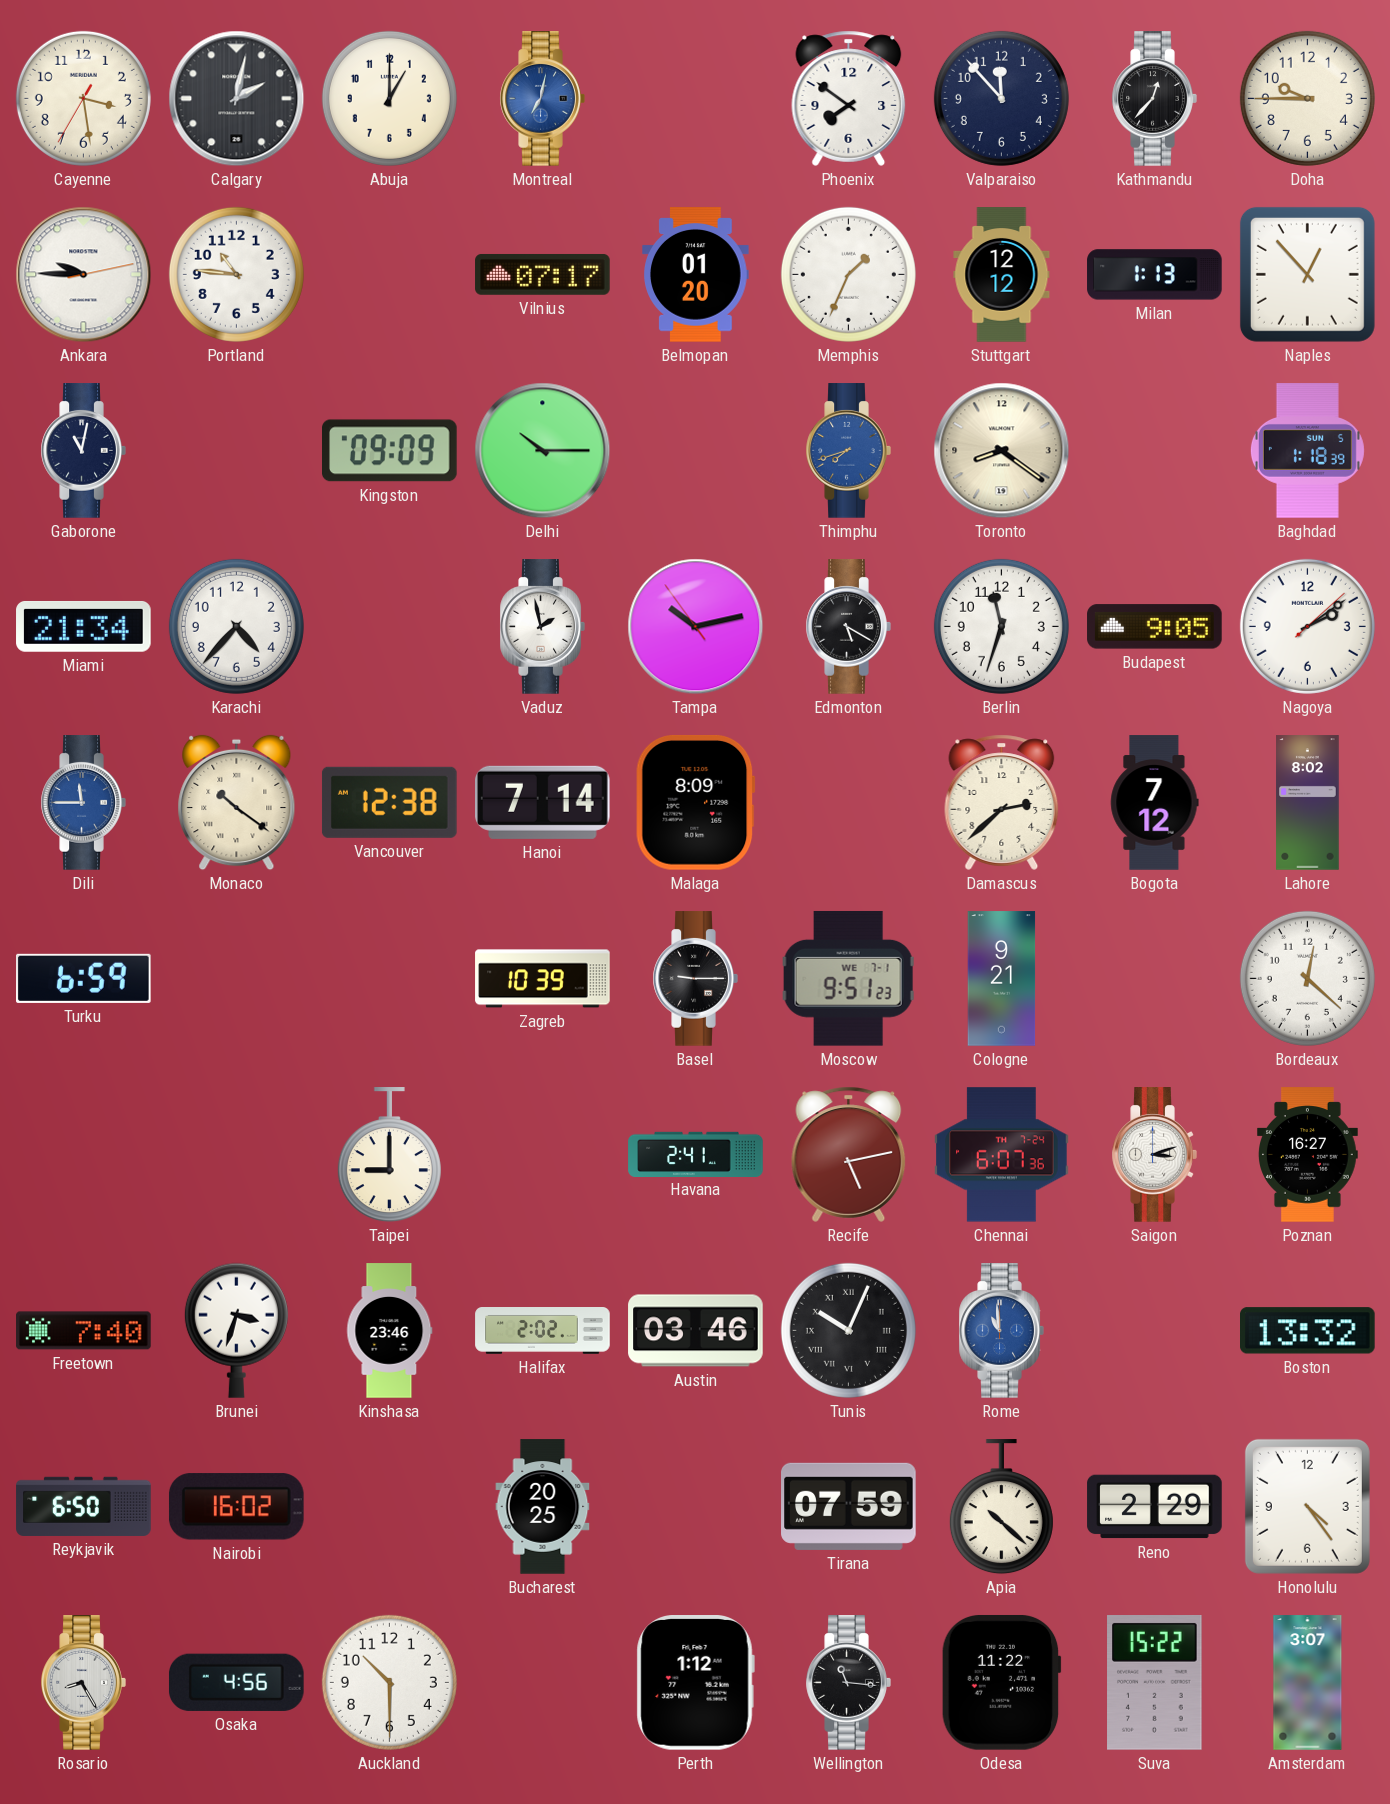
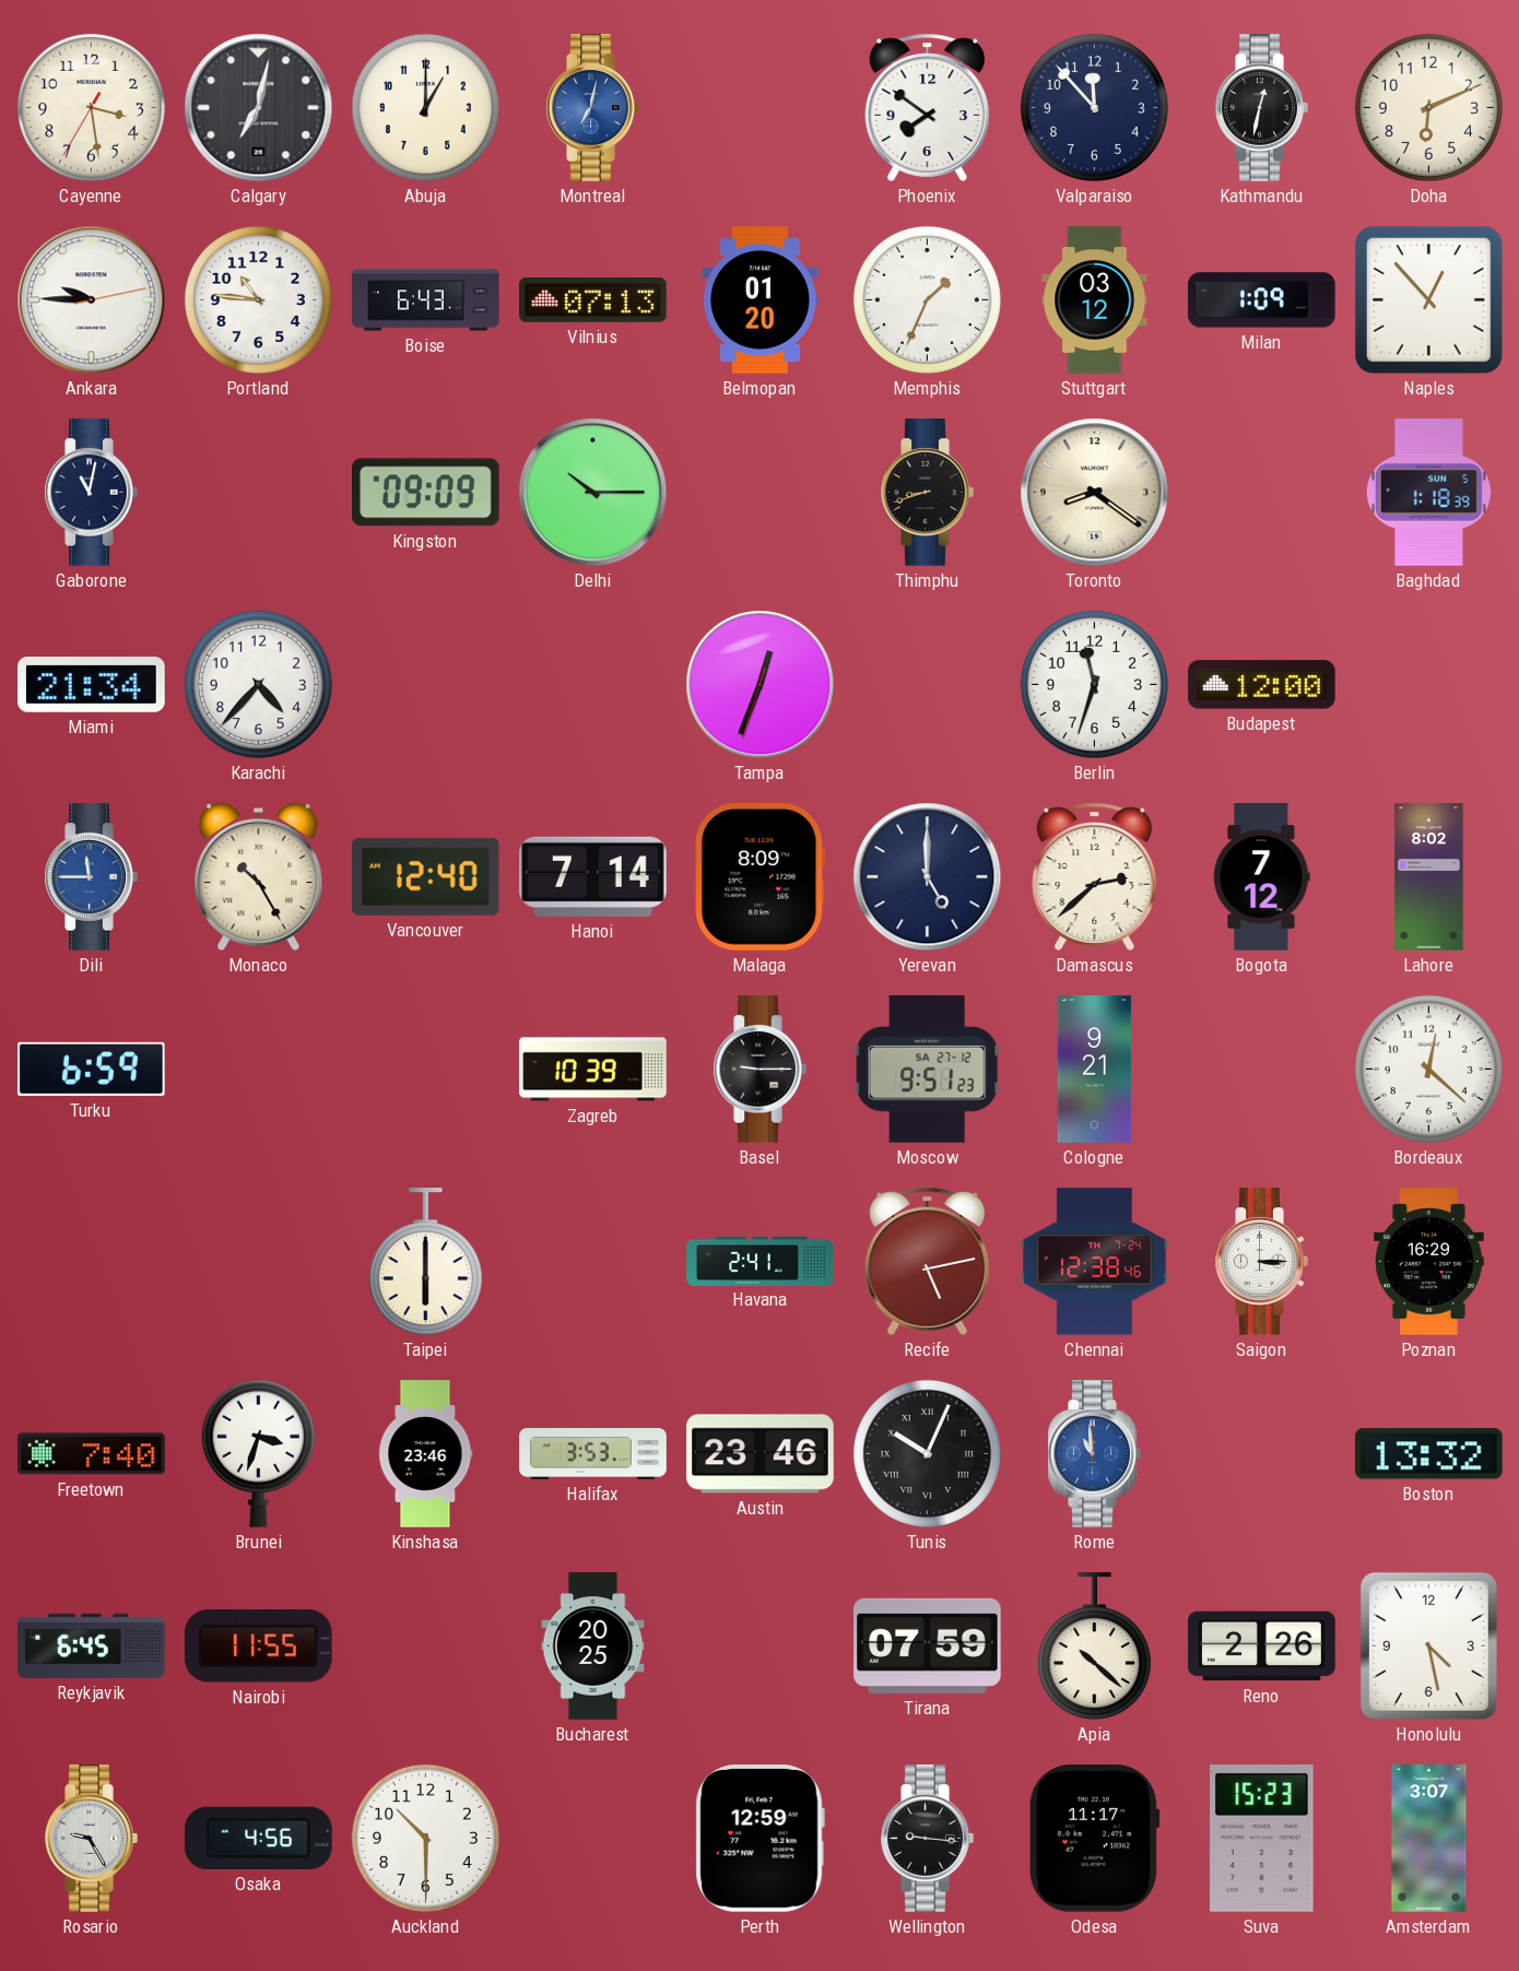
Calgary: 2:02 -> 7:02 (259, 108)
Kathmandu: 12:37 -> 12:32 (1261, 108)
Doha: 9:45 -> 6:11 (1428, 107)
Boise: none -> 6:43 (426, 300)
Vilnius: 07:17 -> 07:13 (593, 300)
Stuttgart: 12:12 -> 03:12 (1095, 300)
Milan: 1:13 -> 1:09 (1262, 300)
Thimphu: 7:42 -> 8:42 (927, 493)
Thimphu dial: blue -> black (927, 493)
Vaduz: 1:58 -> none (542, 627)
Tampa: 10:12 -> 12:33 (761, 685)
Edmonton: 5:20 -> none (848, 627)
Budapest: 9:05 -> 12:00 (1262, 685)
Nagoya: 2:09 -> none (1307, 626)
Monaco: 10:21 -> 10:25 (259, 877)
Vancouver: 12:38 -> 12:40 (425, 876)
Yerevan: none -> 5:00 (928, 877)
Moscow date: WE 7-1 -> SA 27-12 (928, 1069)
Taipei: 9:00 -> 6:00 (425, 1262)
Chennai: 6:07 -> 12:38 (1095, 1262)
Saigon: 3:12 -> 3:15 (1261, 1262)
Poznan: 16:27 -> 16:29 (1429, 1262)
Halifax: 2:02 -> 3:53 (593, 1454)
Austin: 03:46 -> 23:46 (761, 1454)
Reykjavik: 6:50 -> 6:45 (92, 1645)
Nairobi: 16:02 -> 11:55 (258, 1647)
Reno: 2:29 -> 2:26 (1262, 1647)
Honolulu: 4:24 -> 4:28 (1428, 1645)
Rosario: 8:25 -> 9:25 (91, 1839)
Perth: 1:12 -> 12:59 (759, 1839)
Wellington: 11:16 -> 9:16 (927, 1839)
Odesa: 11:22 -> 11:17 (1094, 1838)
Suva: 15:22 -> 15:23 (1262, 1839)
